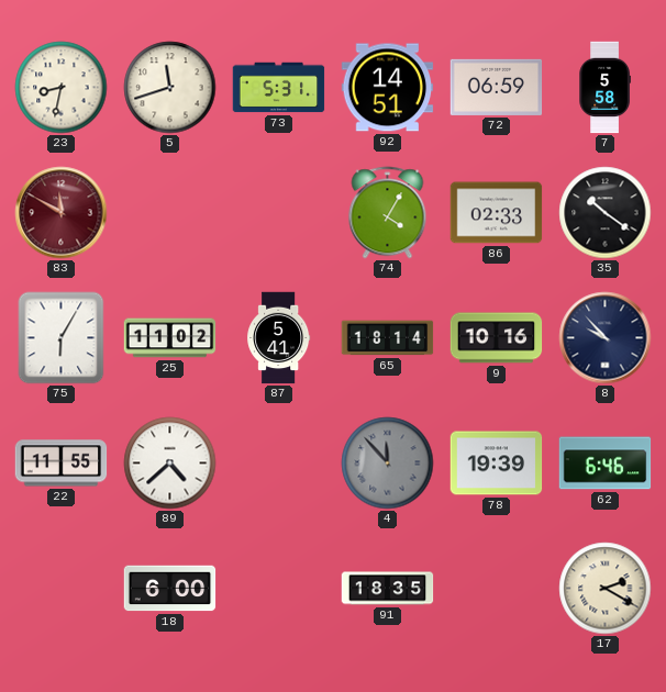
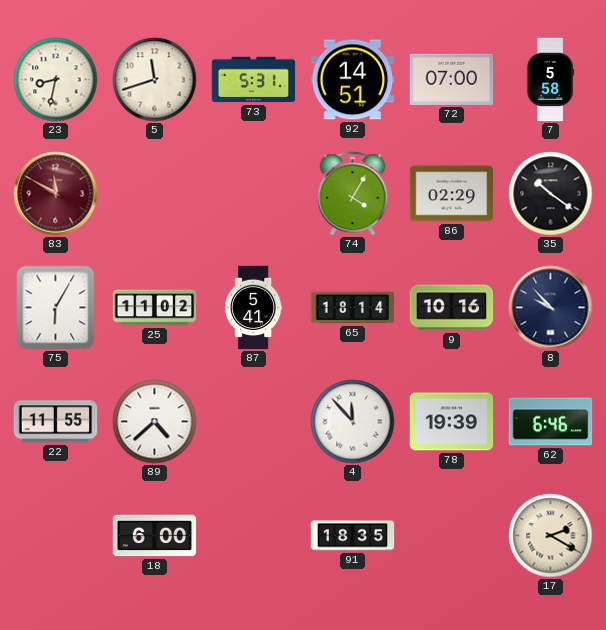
72: 06:59 -> 07:00 (452, 79)
86: 02:33 -> 02:29 (452, 194)
4 dial: grey -> white (353, 422)
